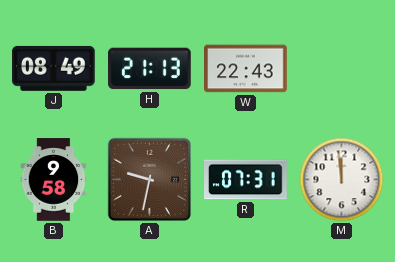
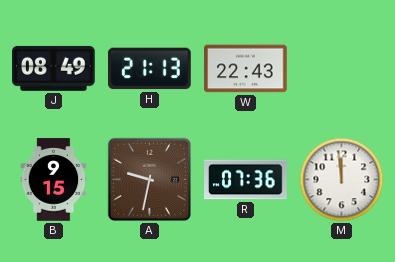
B: 9:58 -> 9:15 (54, 180)
R: 07:31 -> 07:36 (246, 180)
